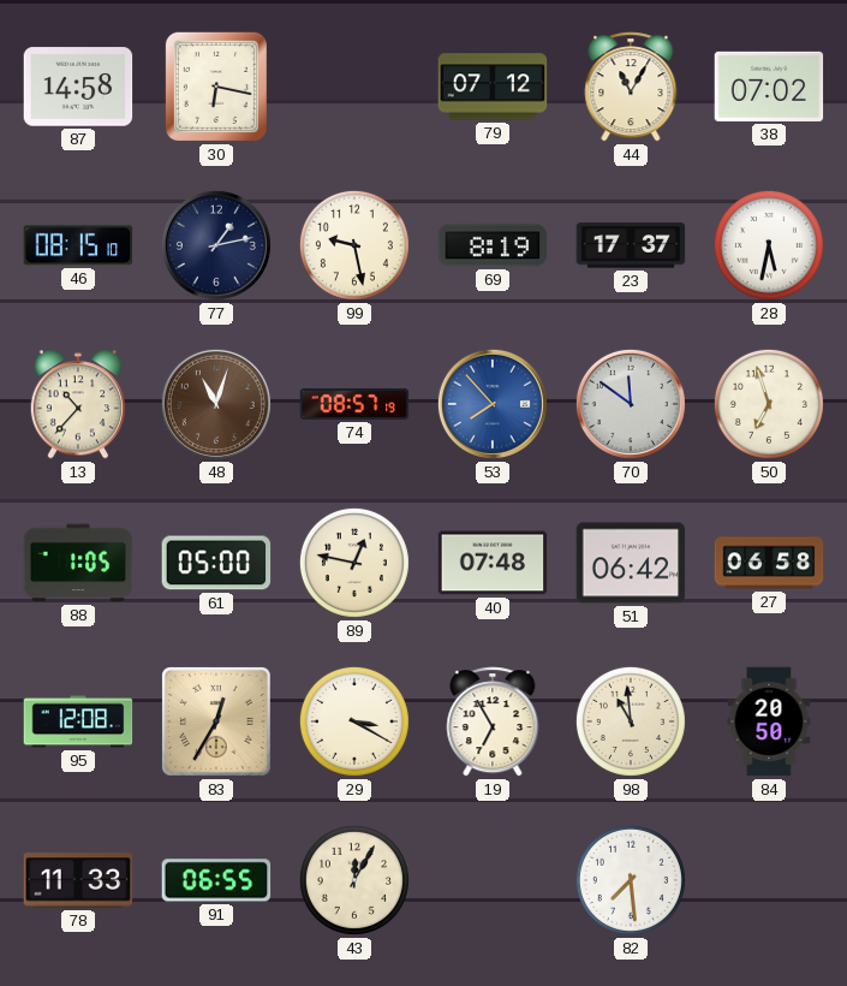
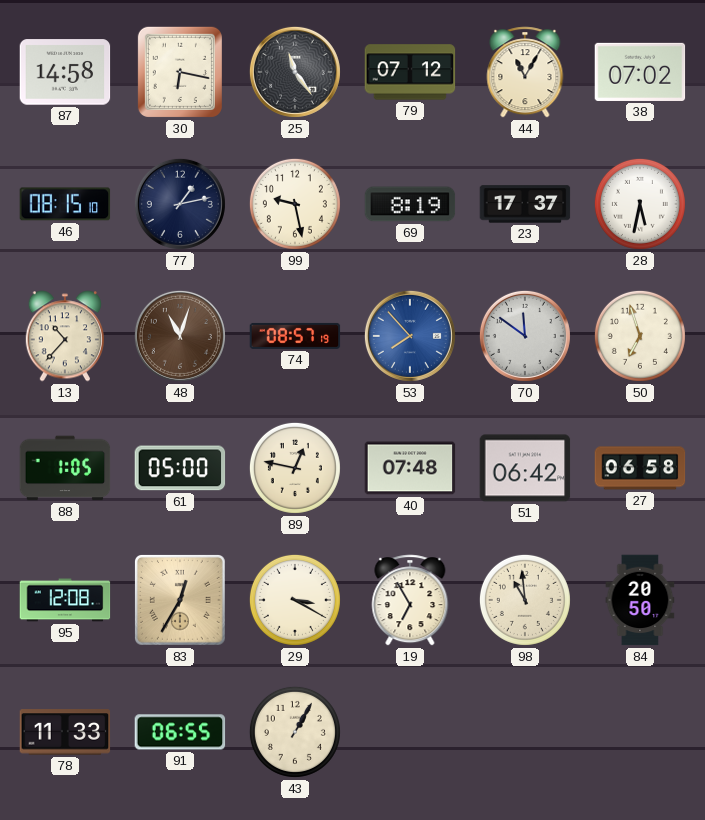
25: none -> 11:24 (295, 72)
43: 12:05 -> 1:05 (295, 732)
82: 7:29 -> none (631, 880)
